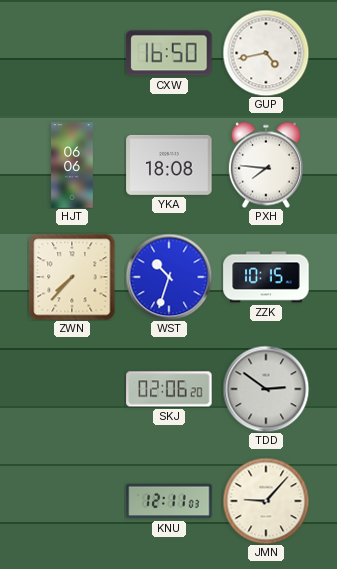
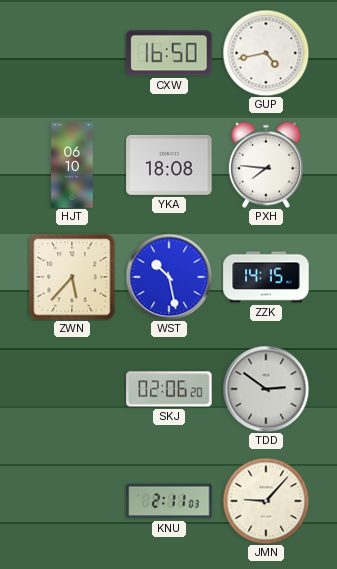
HJT: 06:06 -> 06:10 (73, 165)
ZWN: 7:37 -> 5:37 (72, 277)
WST: 10:33 -> 10:28 (169, 277)
ZZK: 10:15 -> 14:15 (266, 277)
KNU: 12:11 -> 2:11 (169, 501)
